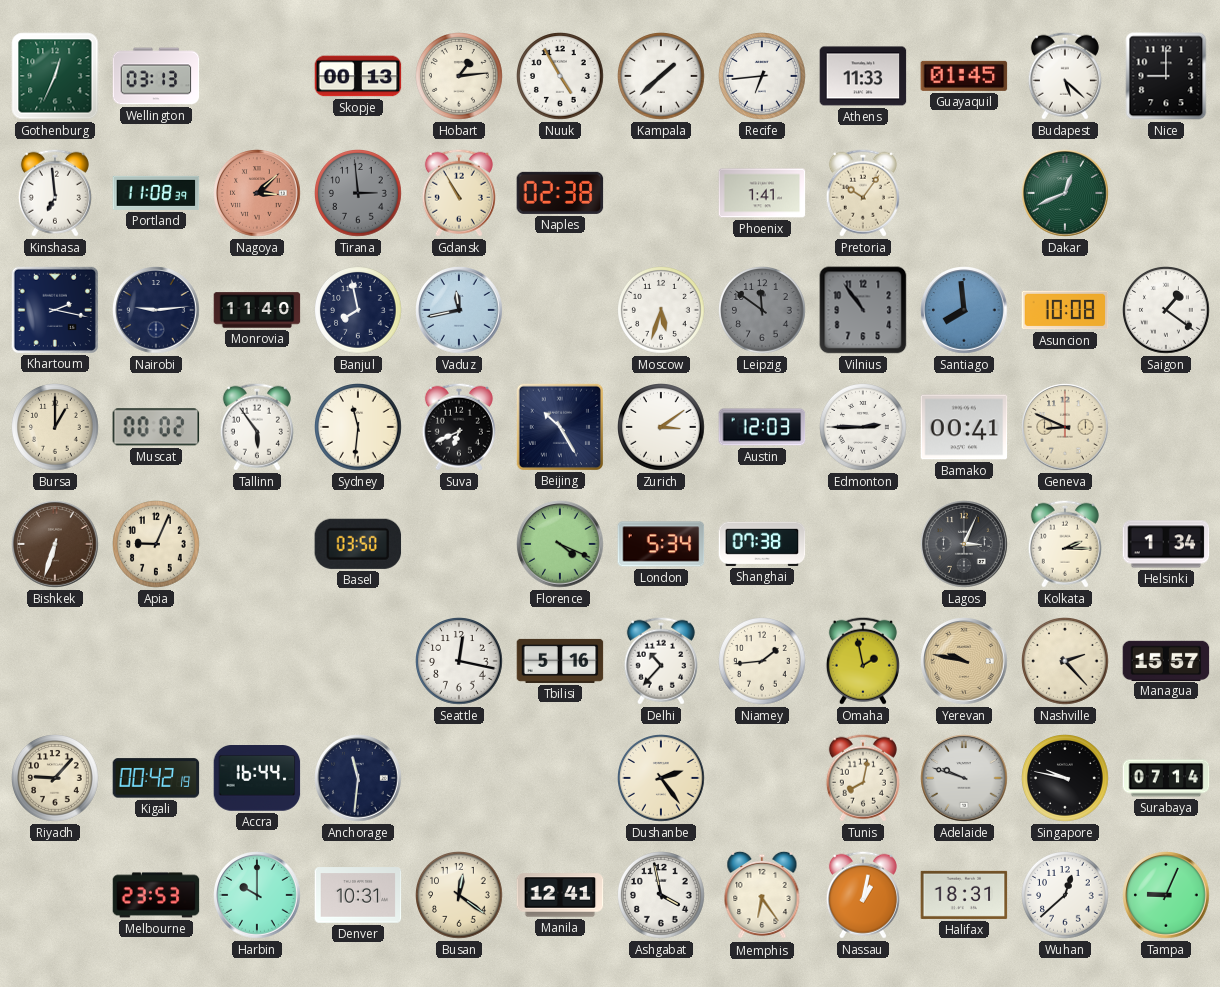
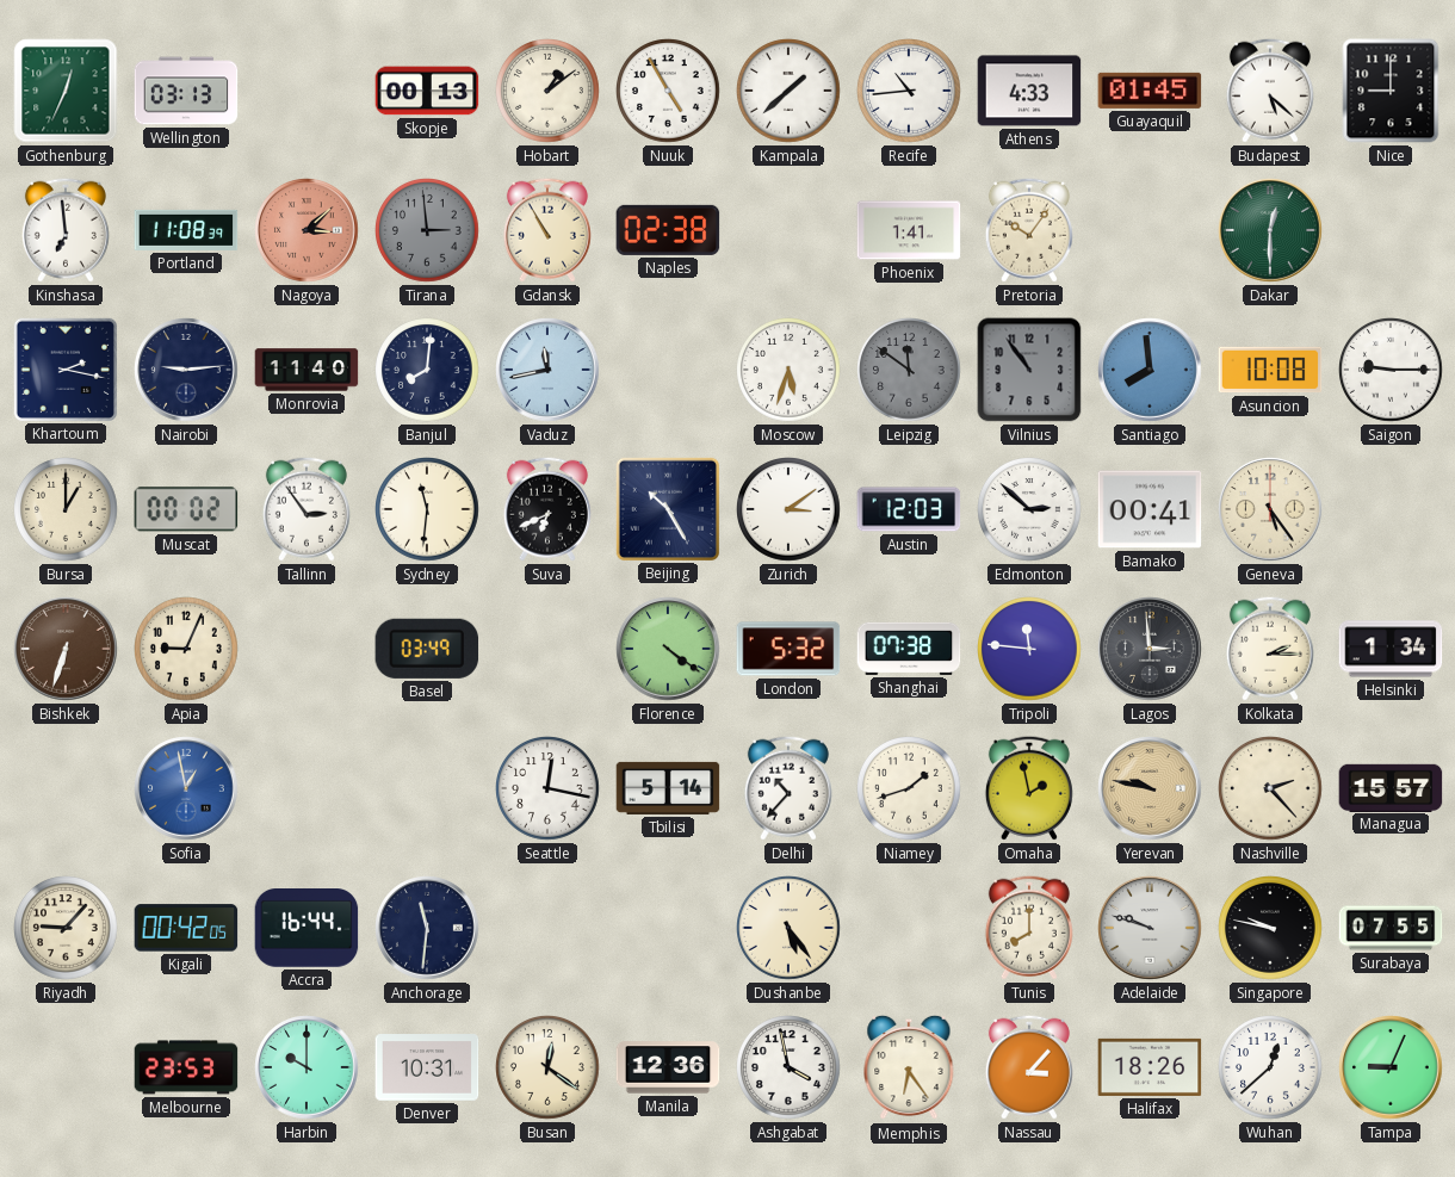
Hobart: 1:14 -> 1:09 (549, 92)
Recife: 6:44 -> 10:44 (910, 92)
Athens: 11:33 -> 4:33 (1029, 91)
Dakar: 12:41 -> 12:30 (1270, 230)
Banjul: 7:58 -> 8:01 (428, 371)
Saigon: 1:21 -> 9:15 (1392, 371)
Tallinn: 5:54 -> 2:54 (307, 509)
Edmonton: 2:45 -> 2:52 (1030, 510)
Geneva: 8:49 -> 5:24 (1270, 509)
Basel: 03:50 -> 03:49 (427, 649)
Florence: 4:19 -> 4:21 (668, 649)
London: 5:34 -> 5:32 (788, 649)
Tripoli: none -> 11:46 (1030, 650)
Lagos: 3:04 -> 2:59 (1150, 649)
Sofia: none -> 12:58 (186, 788)
Tbilisi: 5:16 -> 5:14 (668, 788)
Niamey: 1:44 -> 1:42 (910, 789)
Kigali: 00:42:19 -> 00:42:05 (186, 928)
Dushanbe: 2:24 -> 5:24 (790, 929)
Tunis: 8:02 -> 8:00 (1029, 928)
Surabaya: 07:14 -> 07:55 (1391, 928)
Manila: 12:41 -> 12:36 (668, 1067)
Nassau: 1:02 -> 3:07 (1029, 1067)
Halifax: 18:31 -> 18:26 (1150, 1067)
